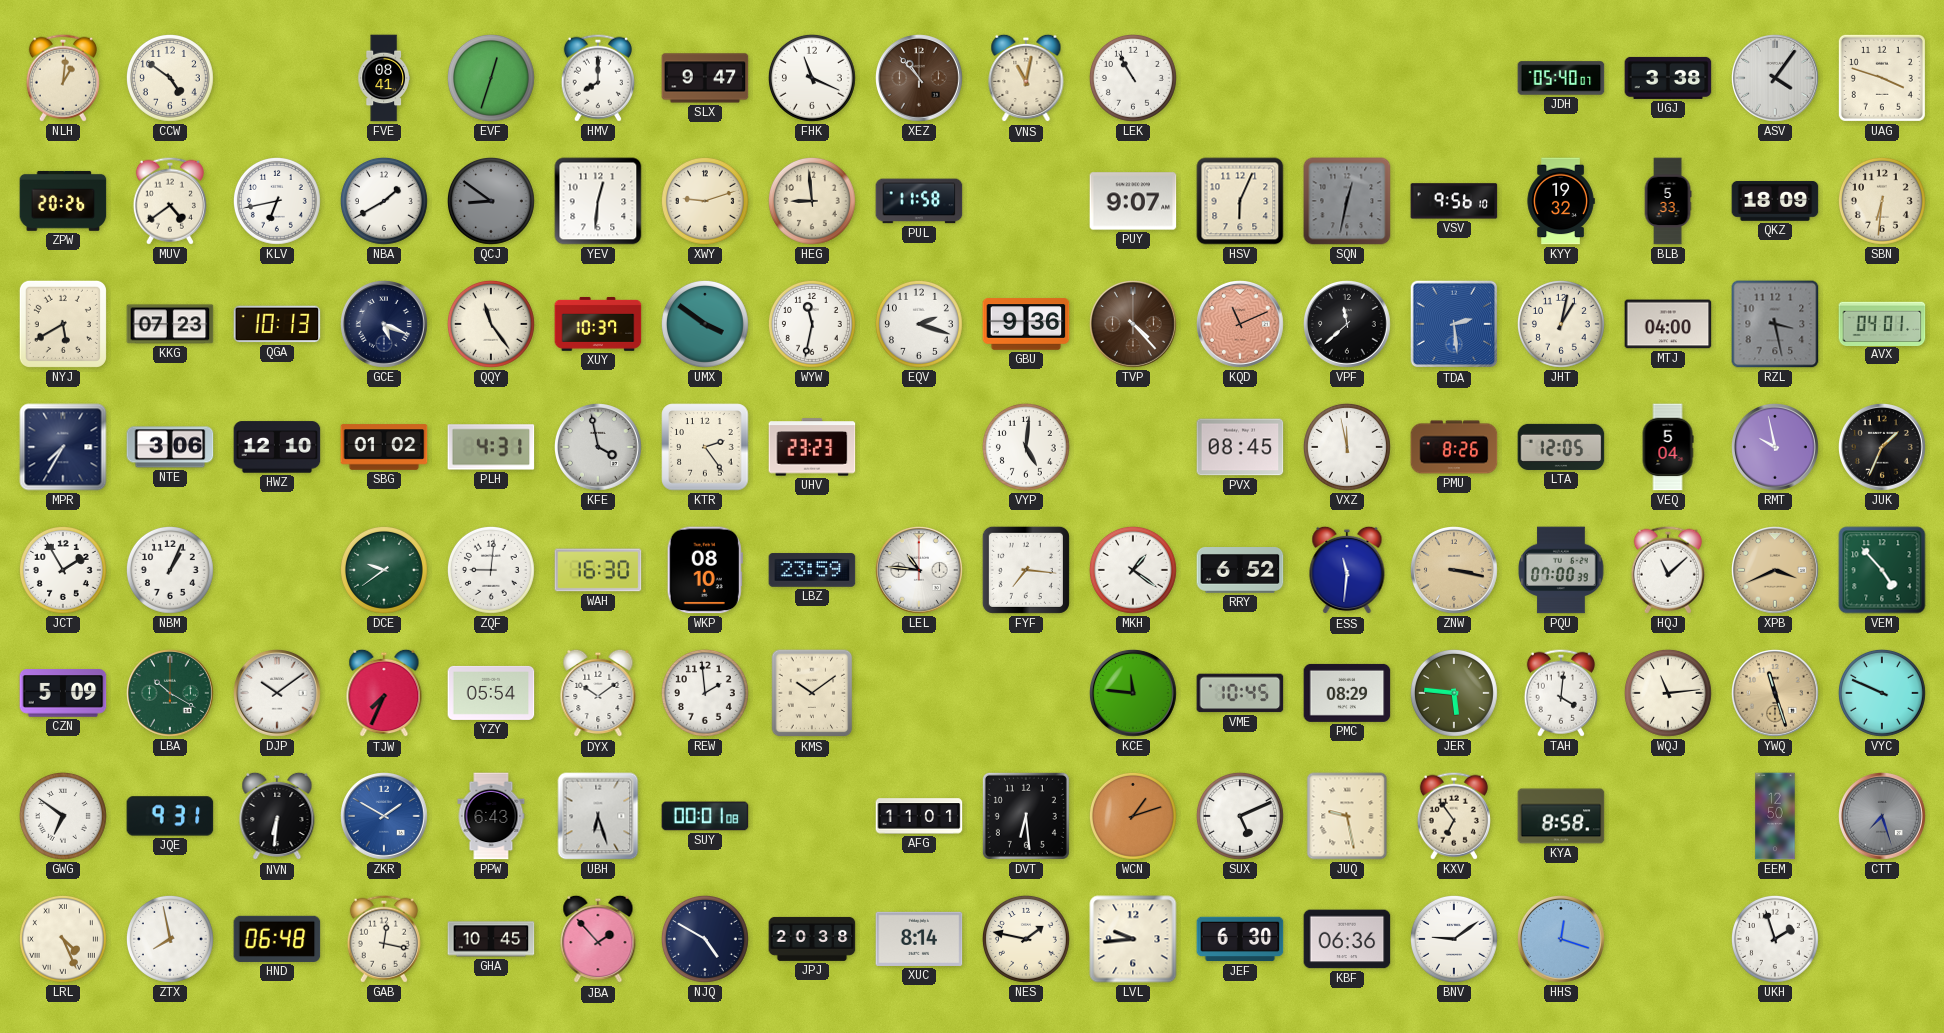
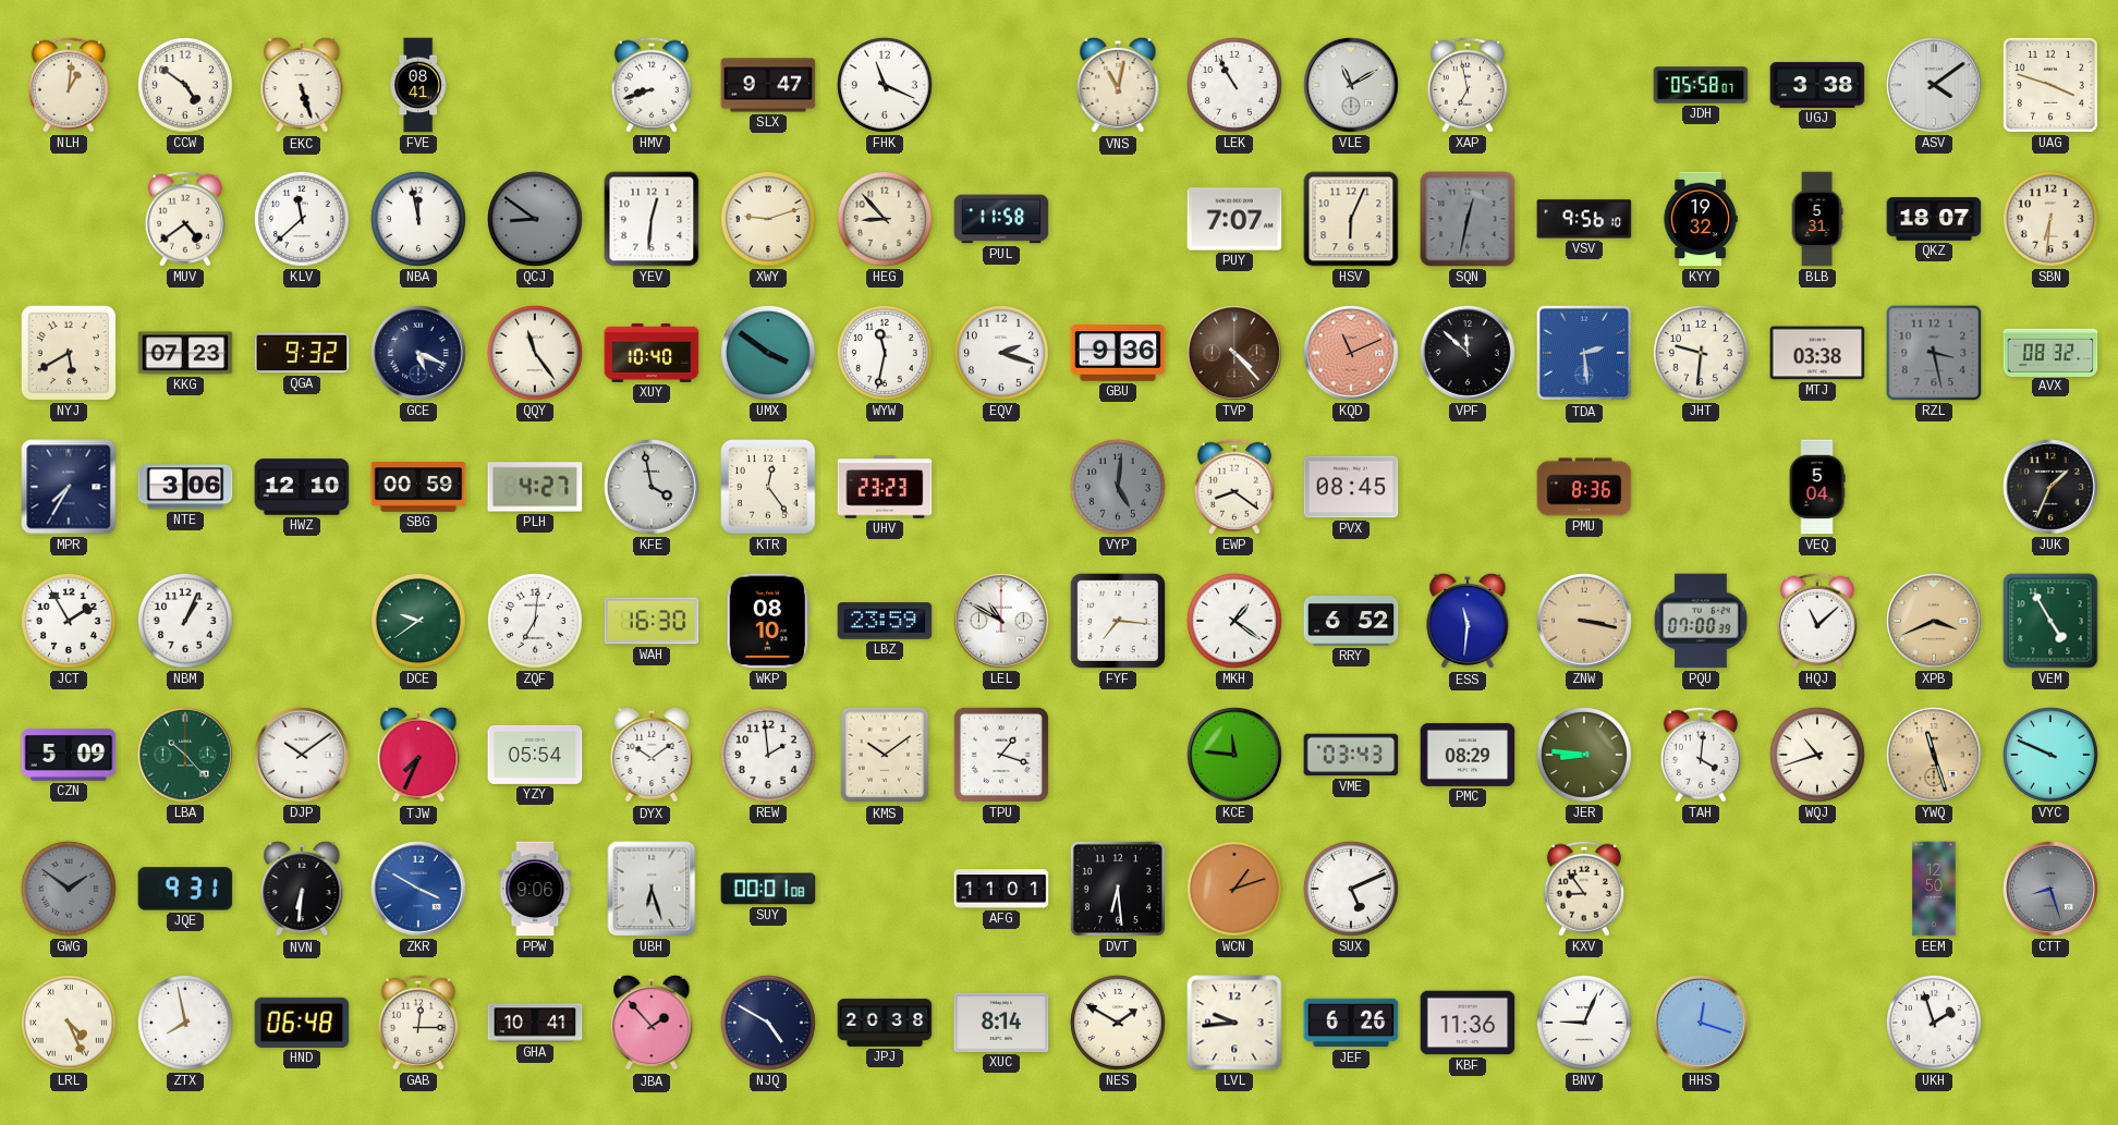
EKC: none -> 5:27 (302, 85)
EVF: 12:33 -> none (491, 78)
HMV: 8:00 -> 8:42 (652, 85)
XEZ: 10:53 -> none (920, 79)
VLE: none -> 11:10 (1352, 86)
XAP: none -> 6:58 (1468, 85)
JDH: 05:40 -> 05:58 (1701, 85)
ASV: 4:06 -> 4:09 (1935, 86)
ZPW: 20:26 -> none (63, 201)
KLV: 6:43 -> 11:38 (302, 219)
NBA: 1:40 -> 11:58 (418, 219)
HEG: 8:59 -> 8:53 (885, 219)
PUY: 9:07 -> 7:07 (1234, 219)
BLB: 5:33 -> 5:31 (1817, 219)
QKZ: 18:09 -> 18:07 (1934, 220)
QGA: 10:13 -> 9:32 (302, 353)
XUY: 10:37 -> 10:40 (652, 353)
VPF: 11:38 -> 11:52 (1469, 354)
JHT: 1:02 -> 9:31 (1701, 353)
MTJ: 04:00 -> 03:38 (1817, 353)
AVX: 04:01 -> 08:32 (2050, 352)
SBG: 01:02 -> 00:59 (418, 487)
PLH: 4:31 -> 4:27 (535, 487)
KTR: 2:24 -> 12:24 (768, 487)
VYP dial: white -> grey (1118, 487)
EWP: none -> 8:21 (1234, 487)
VXZ: 11:58 -> none (1347, 447)
PMU: 8:26 -> 8:36 (1584, 487)
LTA: 12:05 -> none (1561, 447)
RMT: 9:58 -> none (1776, 448)
ZQF: 9:01 -> 7:01 (535, 621)
LEL: 10:46 -> 10:50 (1002, 622)
VEM: 4:53 -> 4:55 (2050, 621)
LBA: 10:20 -> 10:23 (186, 756)
TPU: none -> 1:18 (1001, 755)
VME: 10:45 -> 03:43 (1351, 755)
JER: 5:46 -> 8:46 (1584, 755)
WQJ: 11:14 -> 10:42 (1817, 755)
GWG: 6:51 -> 1:51 (69, 889)
GWG dial: white -> grey (69, 889)
ZKR: 1:50 -> 3:50 (419, 890)
PPW: 6:43 -> 9:06 (535, 889)
JUQ: 9:28 -> none (1347, 816)
KXV: 6:54 -> 8:54 (1584, 889)
KYA: 8:58 -> none (1561, 816)
CTT: 7:27 -> 8:27 (2052, 890)
GAB: 12:17 -> 12:15 (418, 1023)
GHA: 10:45 -> 10:41 (535, 1023)
NES: 1:47 -> 1:50 (1118, 1023)
JEF: 6:30 -> 6:26 (1351, 1023)
KBF: 06:36 -> 11:36 (1468, 1023)
BNV: 9:09 -> 9:04 (1584, 1023)
